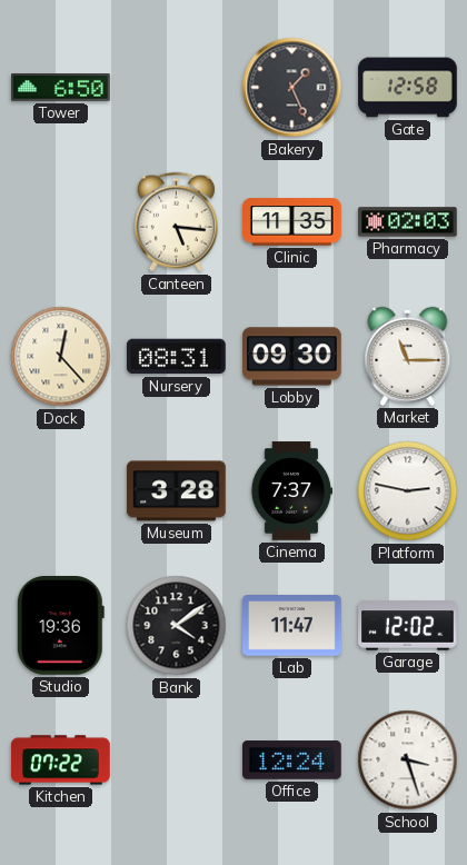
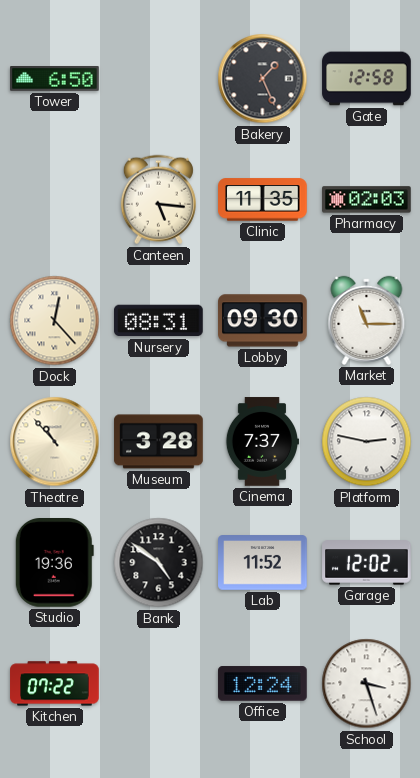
Theatre: none -> 10:53 (55, 442)
Bank: 4:09 -> 4:51 (159, 563)
Lab: 11:47 -> 11:52 (263, 563)
